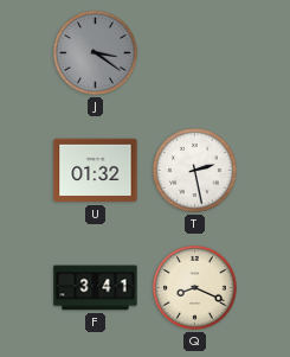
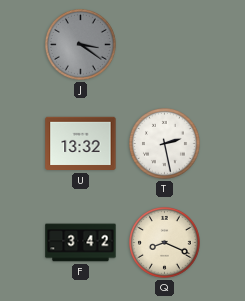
U: 01:32 -> 13:32 (81, 144)
F: 3:41 -> 3:42 (81, 243)
